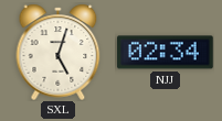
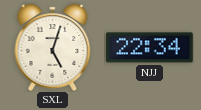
NJJ: 02:34 -> 22:34 (150, 48)
